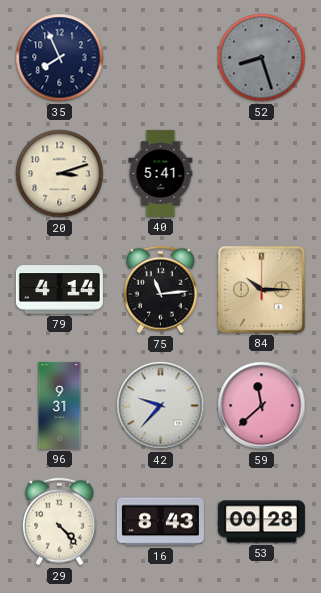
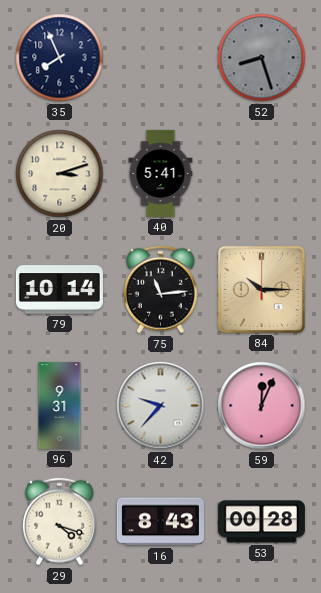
79: 4:14 -> 10:14 (59, 290)
59: 11:38 -> 12:04 (262, 406)
29: 4:23 -> 4:18 (59, 522)
